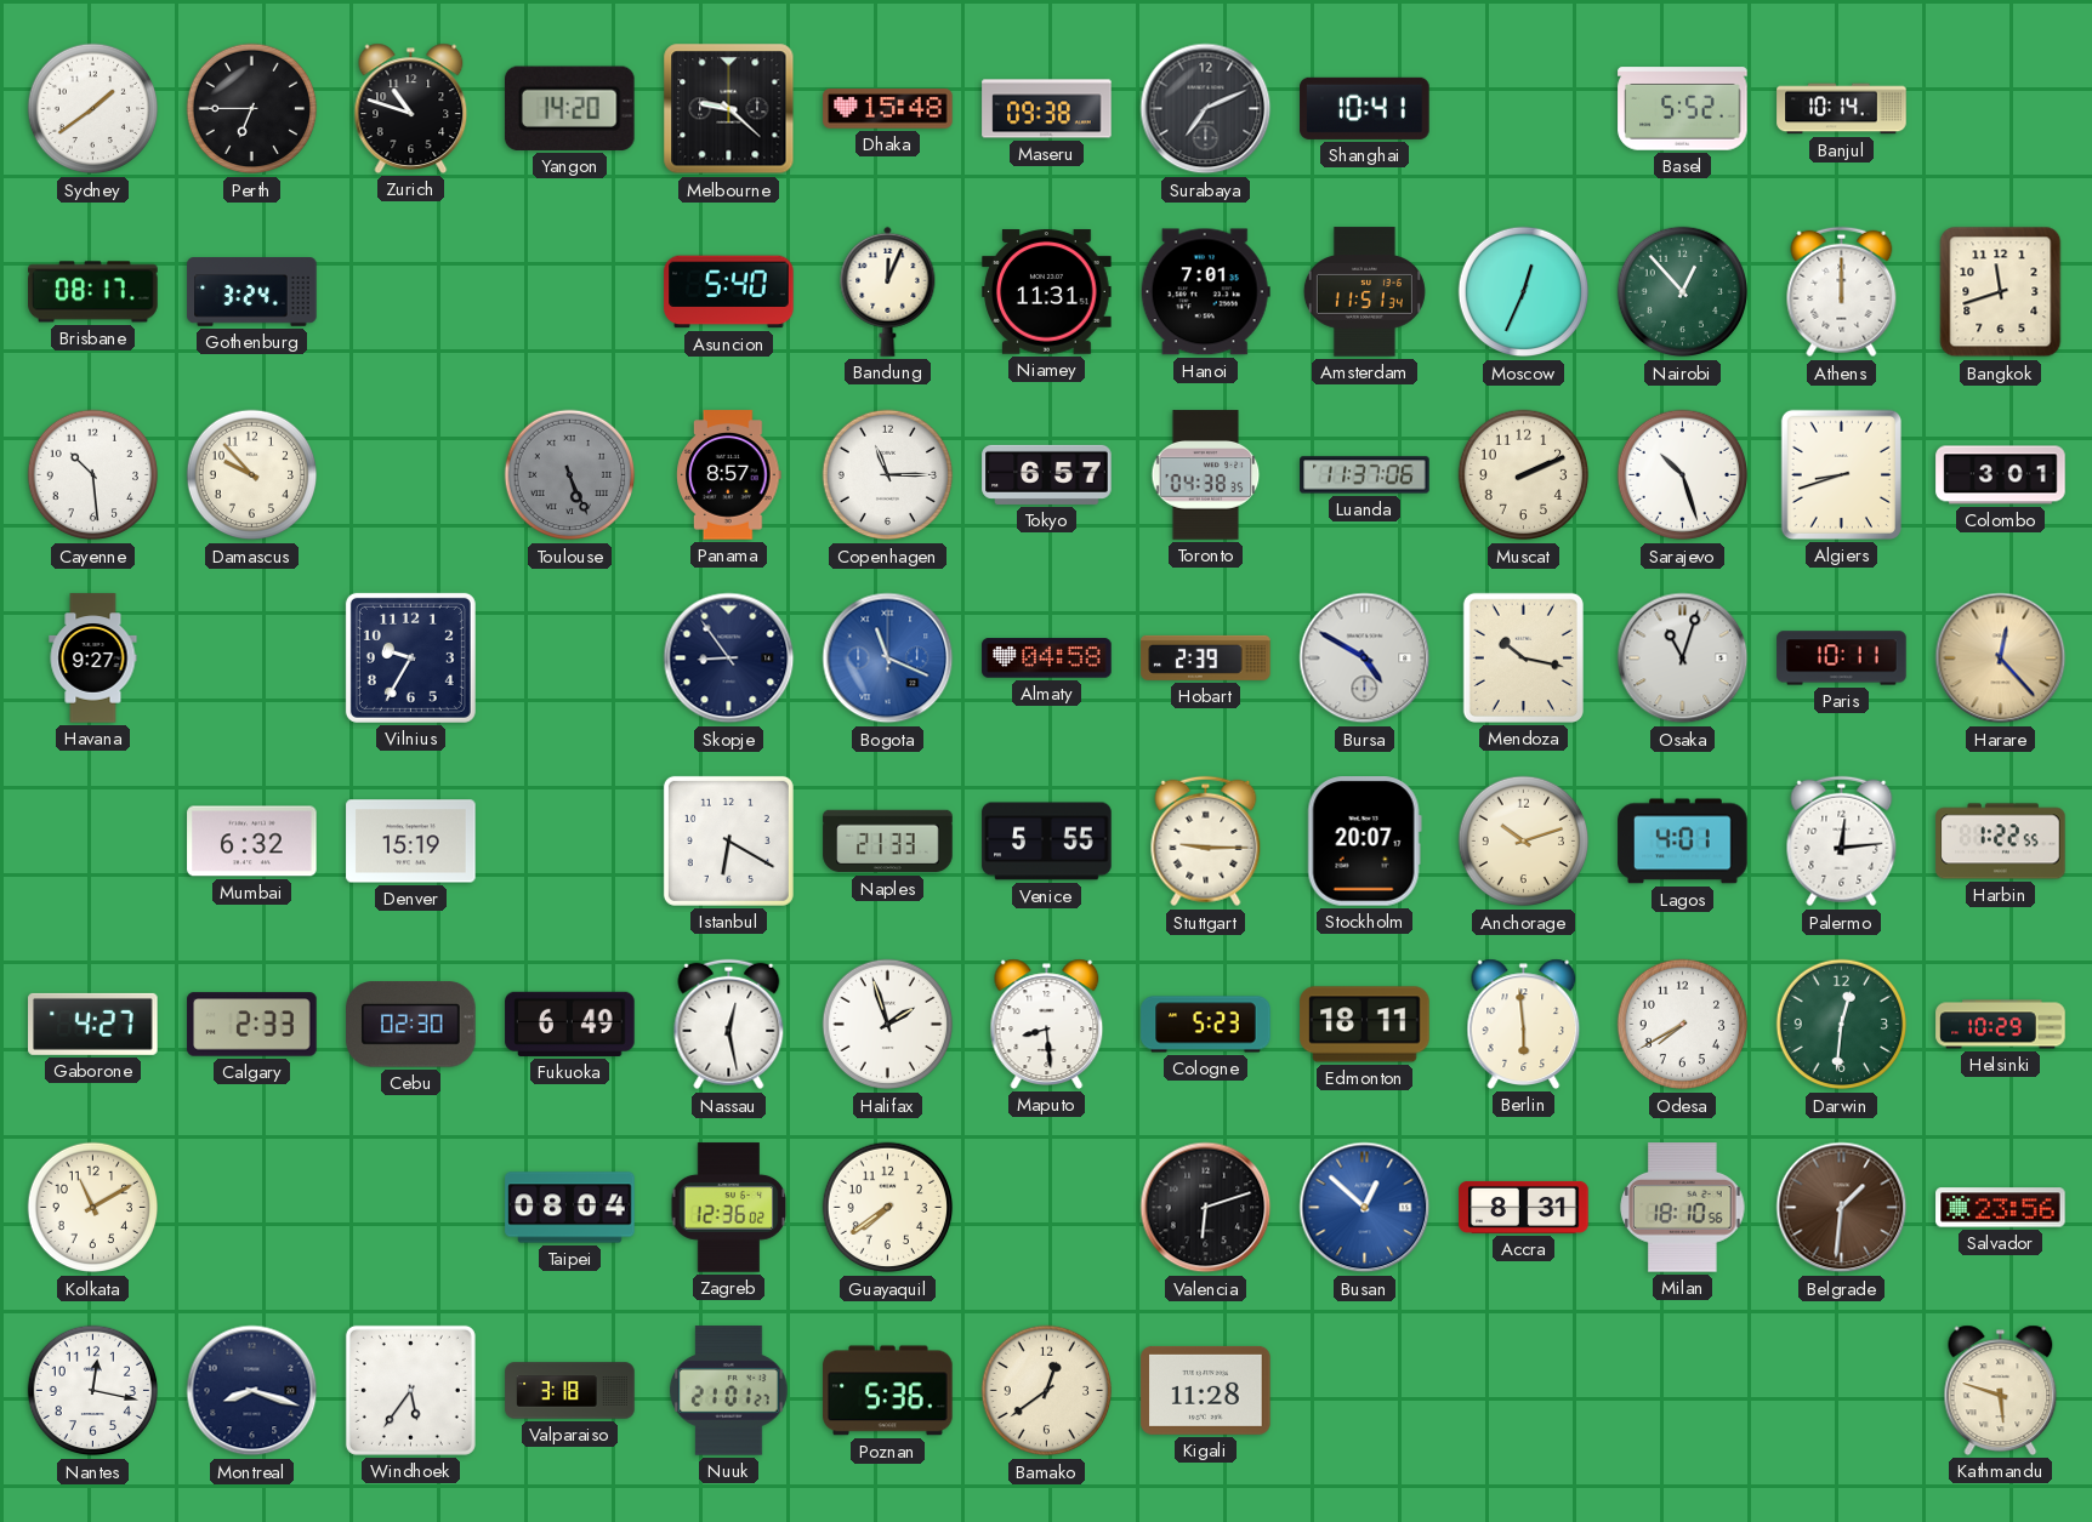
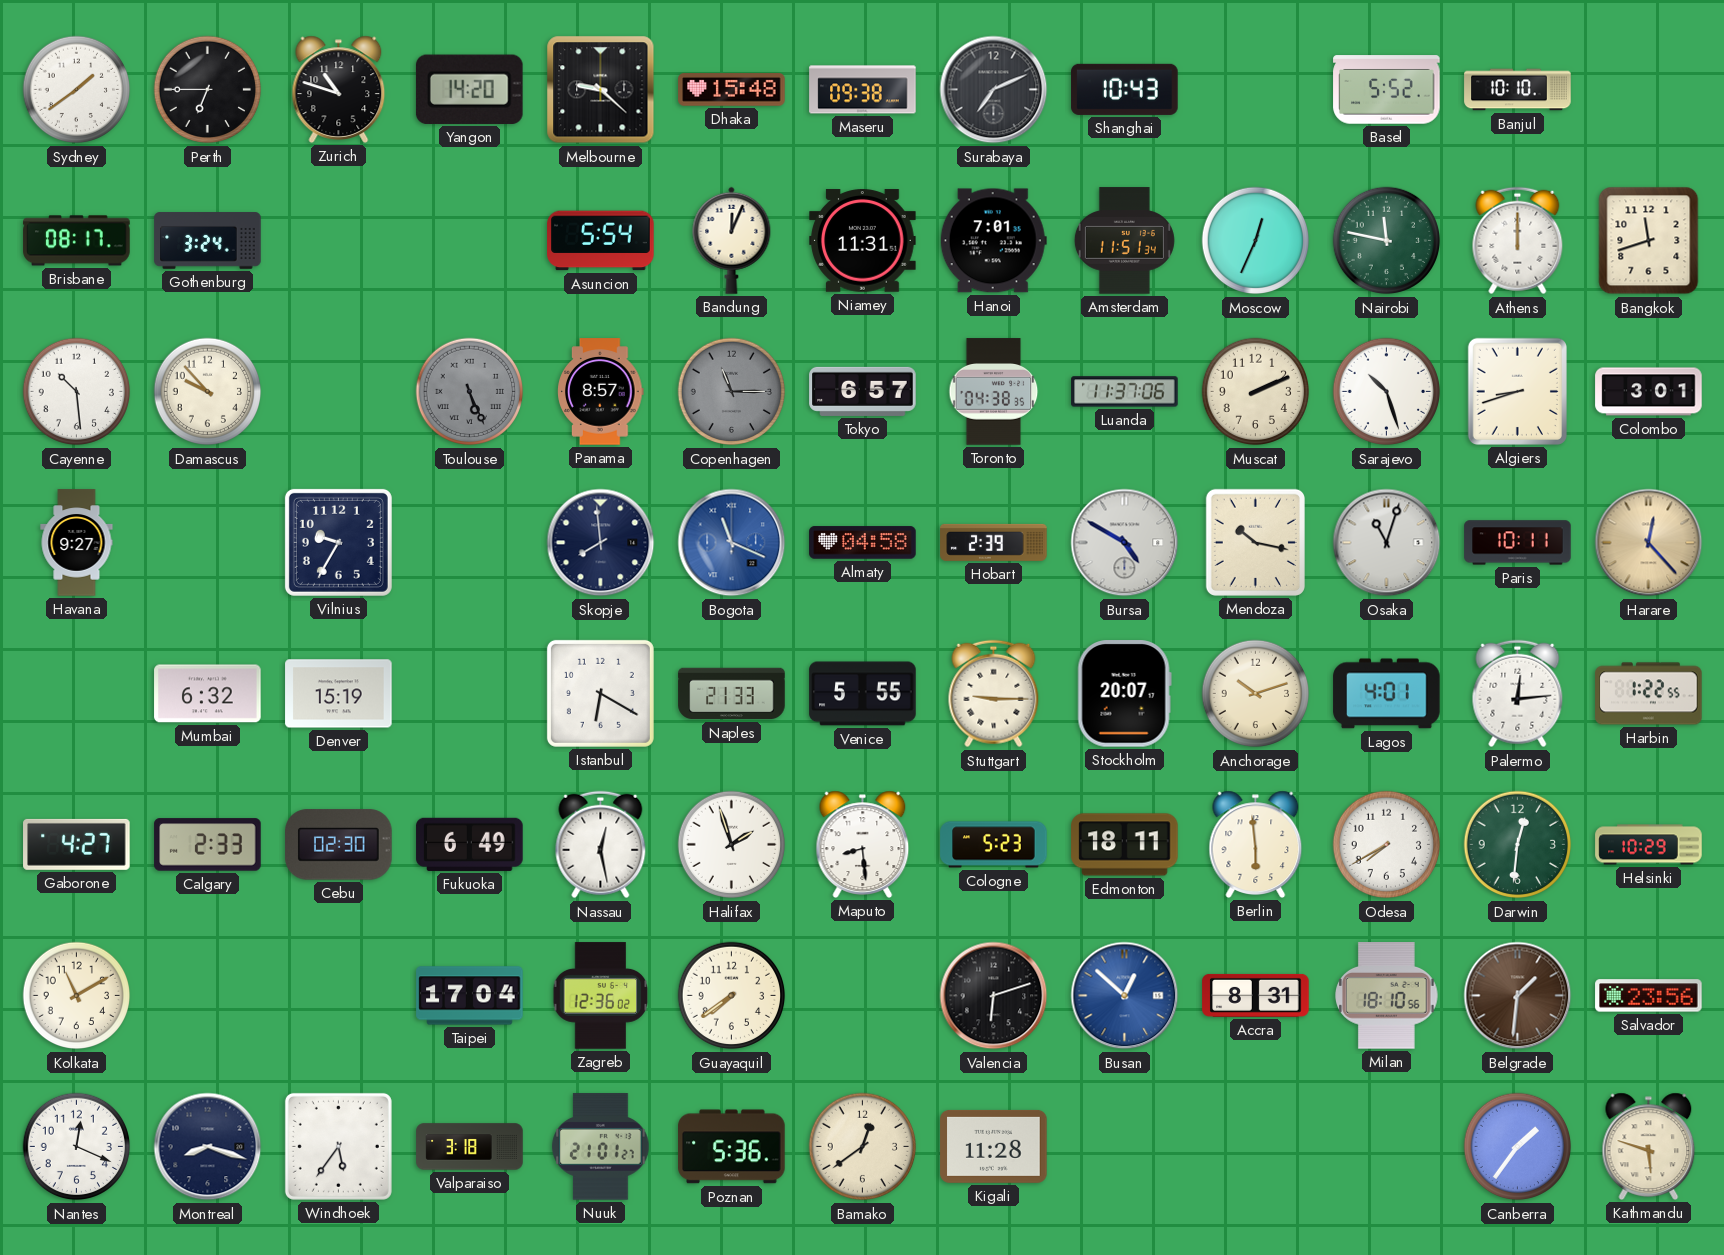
Shanghai: 10:41 -> 10:43 (1125, 89)
Banjul: 10:14 -> 10:10 (1518, 90)
Asuncion: 5:40 -> 5:54 (601, 241)
Nairobi: 12:53 -> 11:47 (1387, 241)
Copenhagen dial: white -> grey (732, 392)
Skopje: 8:54 -> 7:59 (601, 543)
Taipei: 08:04 -> 17:04 (470, 996)
Nantes: 12:17 -> 12:19 (77, 1147)
Canberra: none -> 1:36 (1518, 1147)
